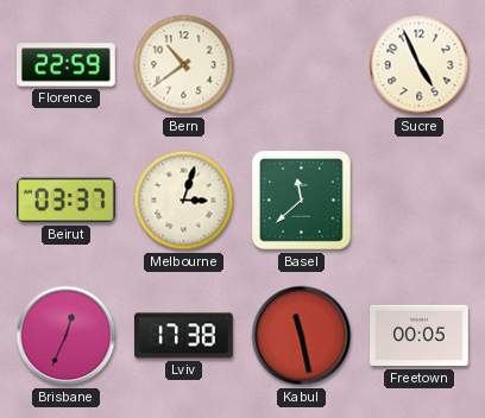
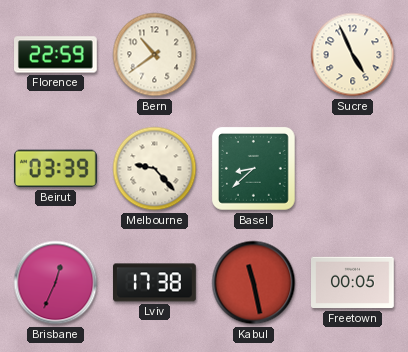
Beirut: 03:37 -> 03:39 (55, 169)
Melbourne: 3:03 -> 9:23 (155, 169)
Basel: 11:38 -> 8:38 (254, 169)
